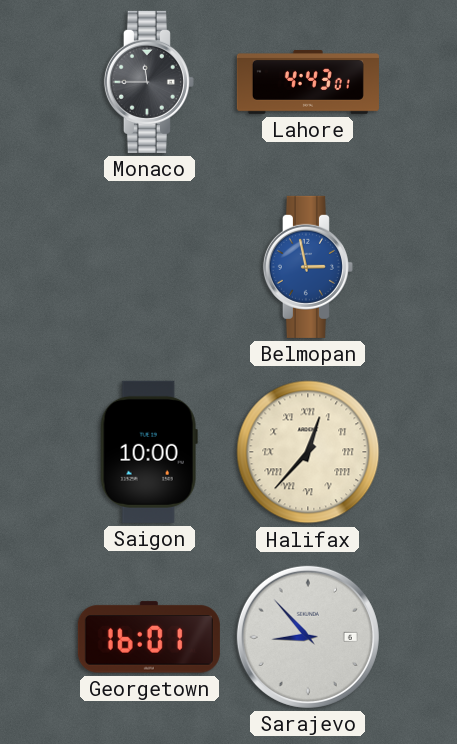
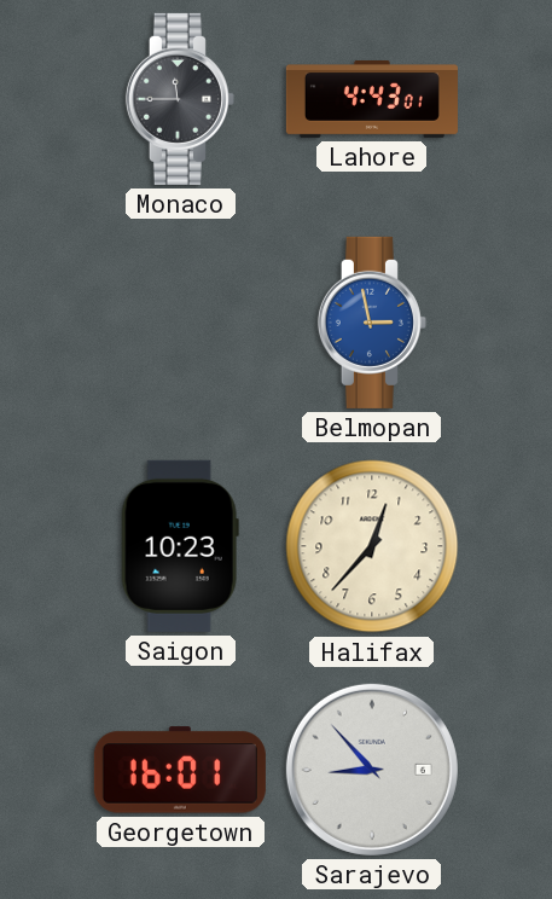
Saigon: 10:00 -> 10:23 (180, 546)
Halifax numerals: Roman -> Arabic (372, 546)
